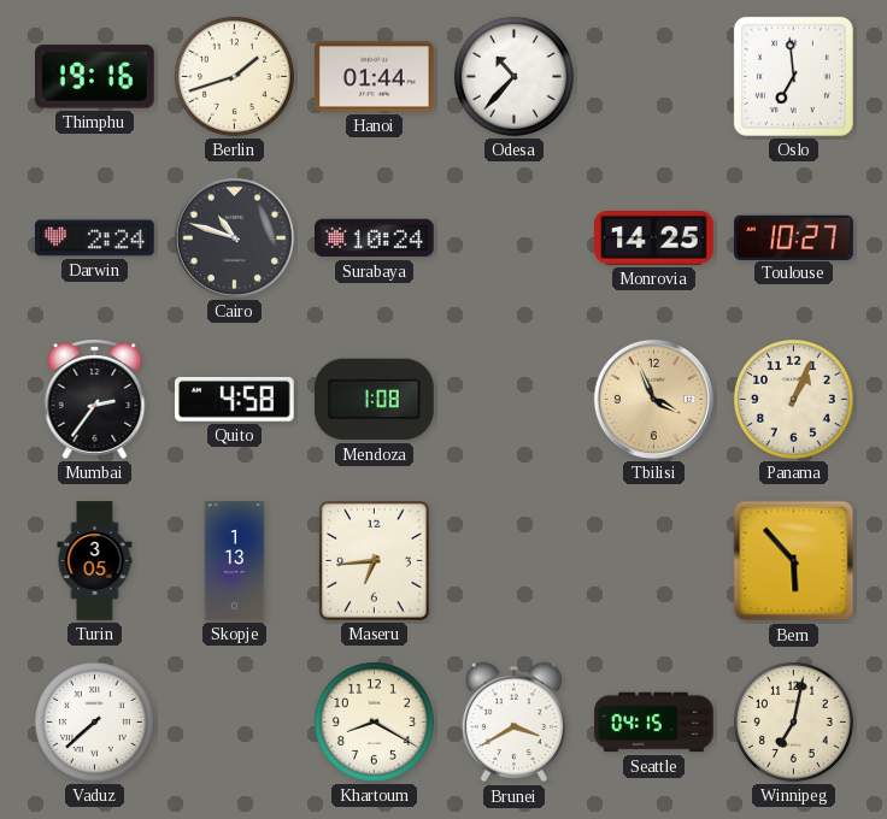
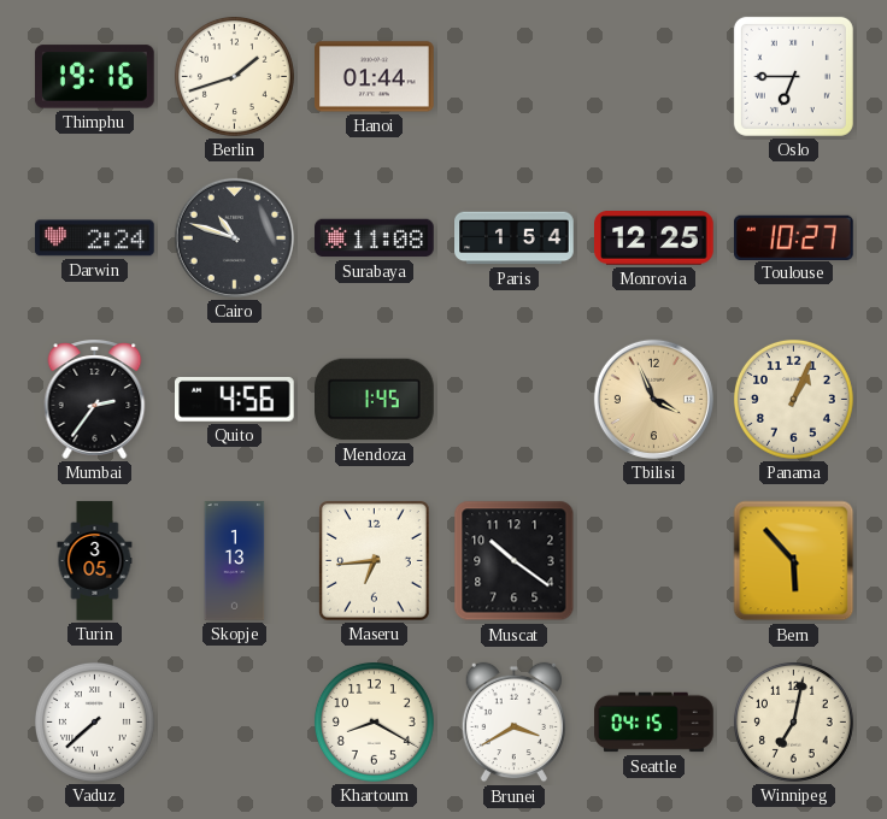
Odesa: 10:37 -> none (513, 76)
Oslo: 6:59 -> 6:45 (793, 76)
Surabaya: 10:24 -> 11:08 (375, 238)
Paris: none -> 1:54 (515, 238)
Monrovia: 14:25 -> 12:25 (654, 238)
Quito: 4:58 -> 4:56 (235, 400)
Mendoza: 1:08 -> 1:45 (375, 400)
Muscat: none -> 10:21 (515, 561)
